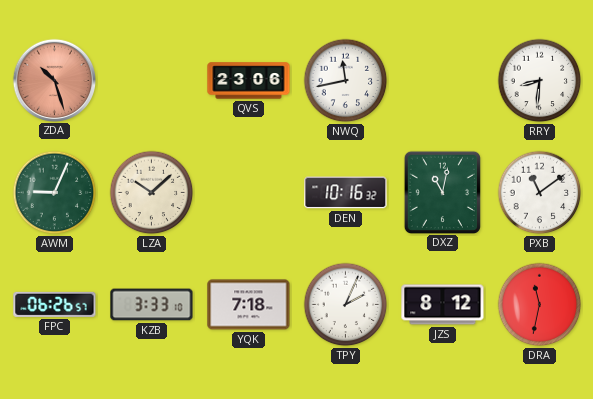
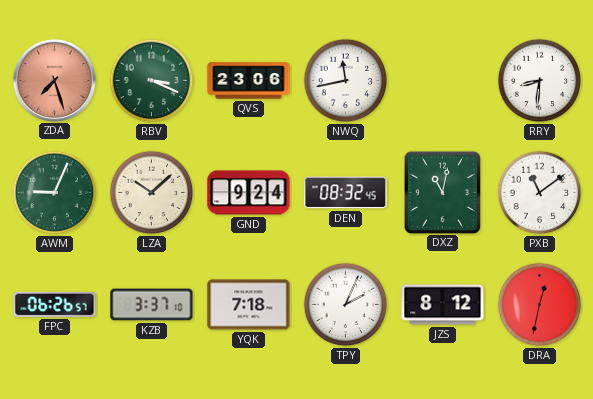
ZDA: 10:27 -> 7:27 (54, 80)
RBV: none -> 3:19 (152, 81)
GND: none -> 9:24 (249, 193)
DEN: 10:16 -> 08:32 (346, 193)
KZB: 3:33 -> 3:37 (152, 305)
DRA: 11:32 -> 12:32 (540, 305)
